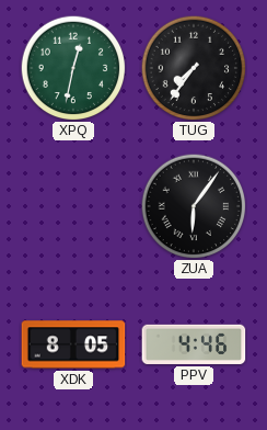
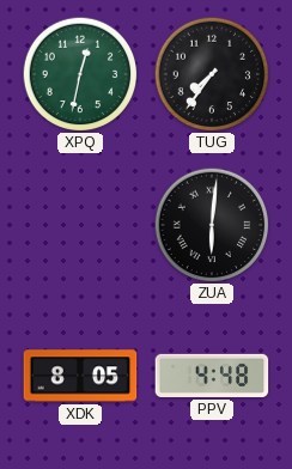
ZUA: 6:06 -> 6:01 (212, 225)
PPV: 4:46 -> 4:48 (212, 376)
